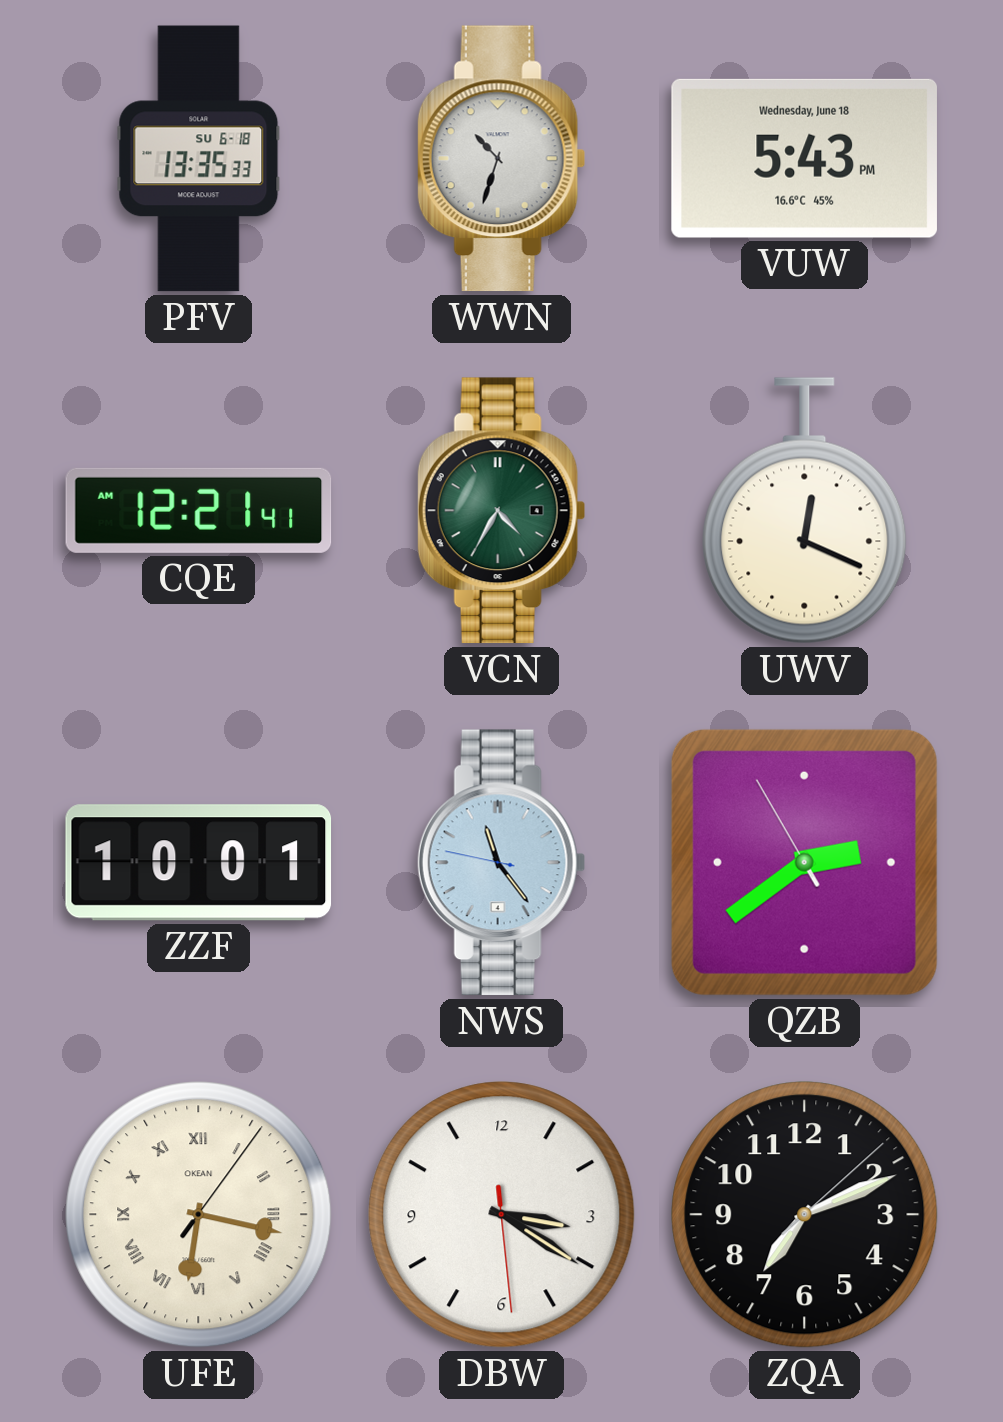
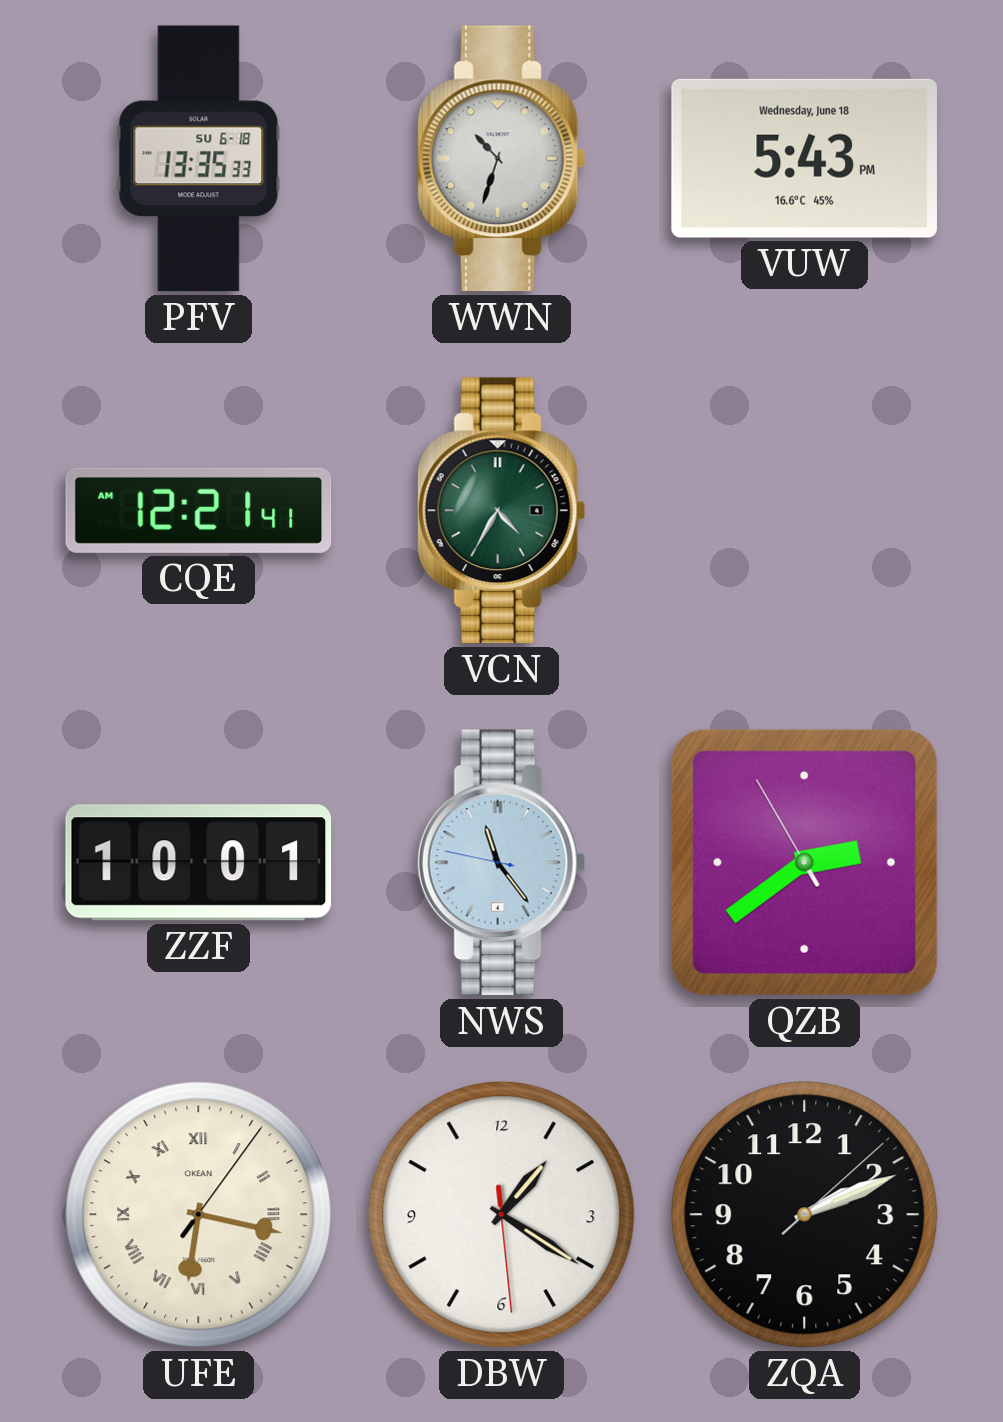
UWV: 12:19 -> none (805, 511)
DBW: 3:20 -> 1:20 (502, 1215)
ZQA: 7:11 -> 2:11 (805, 1215)
